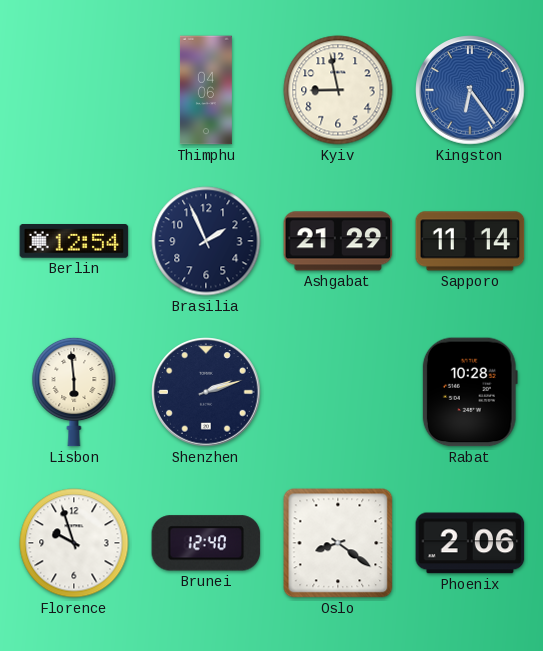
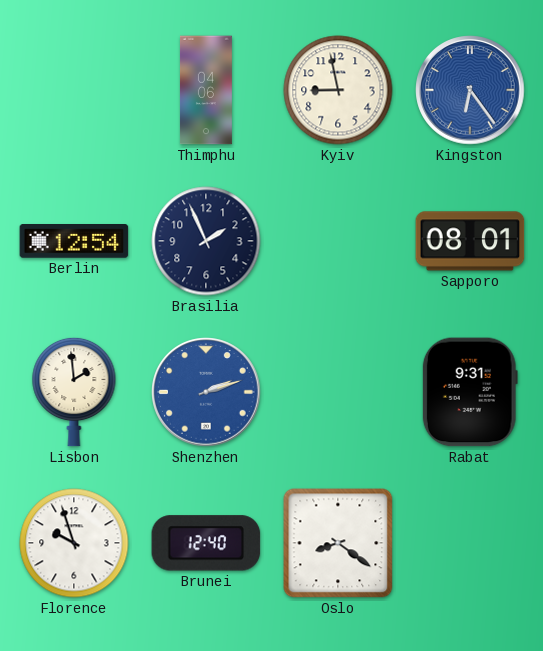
Ashgabat: 21:29 -> none (338, 241)
Sapporo: 11:14 -> 08:01 (470, 241)
Lisbon: 5:59 -> 1:59 (74, 392)
Shenzhen dial: navy -> blue (206, 392)
Rabat: 10:28 -> 9:31 (470, 392)
Phoenix: 2:06 -> none (470, 543)
